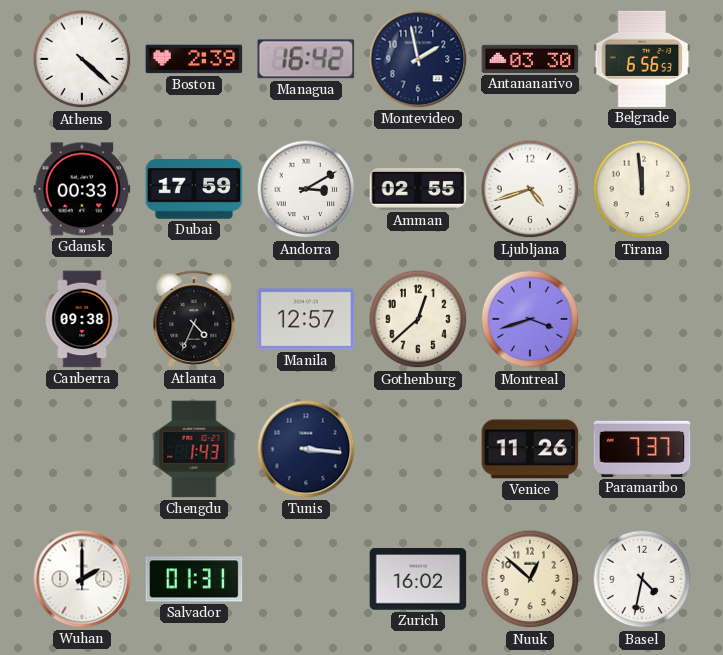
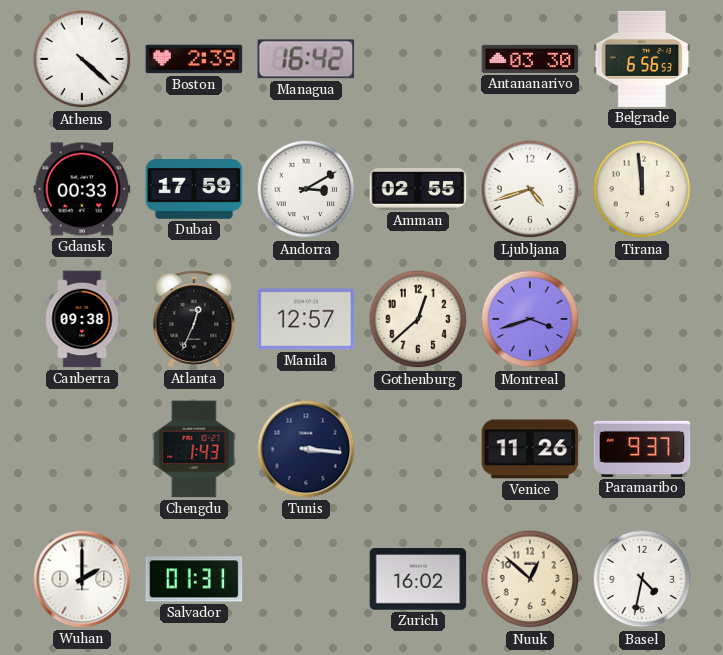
Montevideo: 1:58 -> none (418, 59)
Atlanta: 4:34 -> 12:34 (194, 319)
Paramaribo: 7:37 -> 9:37 (642, 449)
